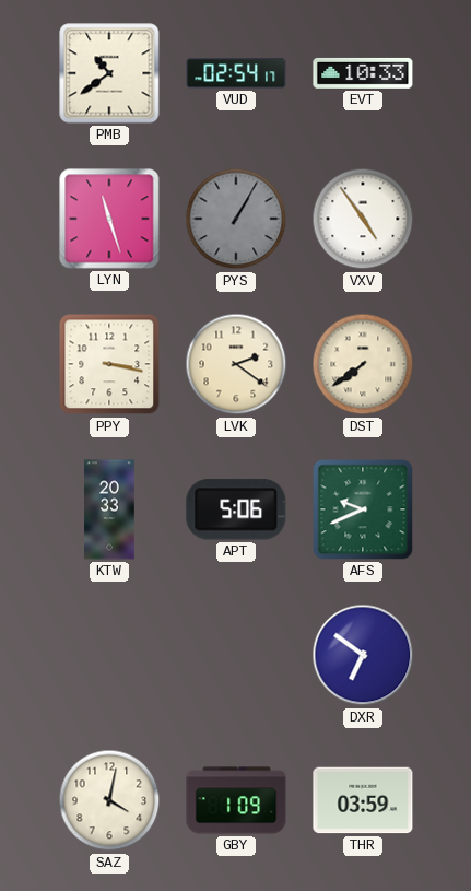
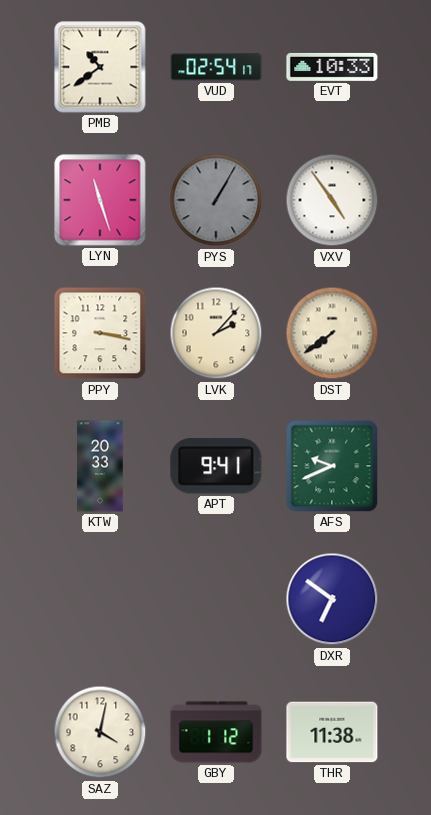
LVK: 2:21 -> 2:07 (216, 333)
APT: 5:06 -> 9:41 (216, 466)
GBY: 1:09 -> 1:12 (216, 732)
THR: 03:59 -> 11:38 (332, 732)
